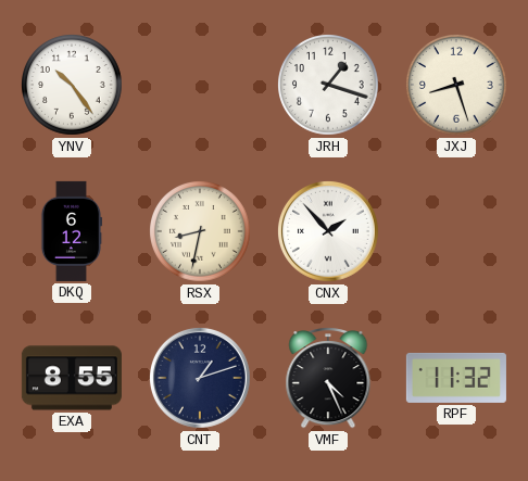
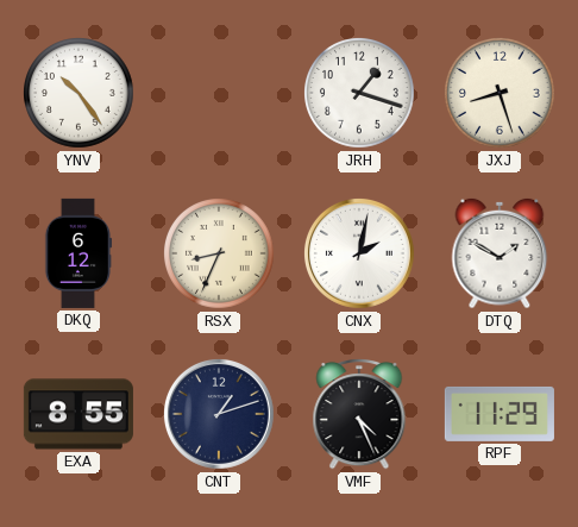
RSX: 8:32 -> 8:34 (220, 255)
CNX: 1:53 -> 2:02 (359, 253)
DTQ: none -> 1:50 (500, 253)
RPF: 11:32 -> 11:29 (500, 414)
